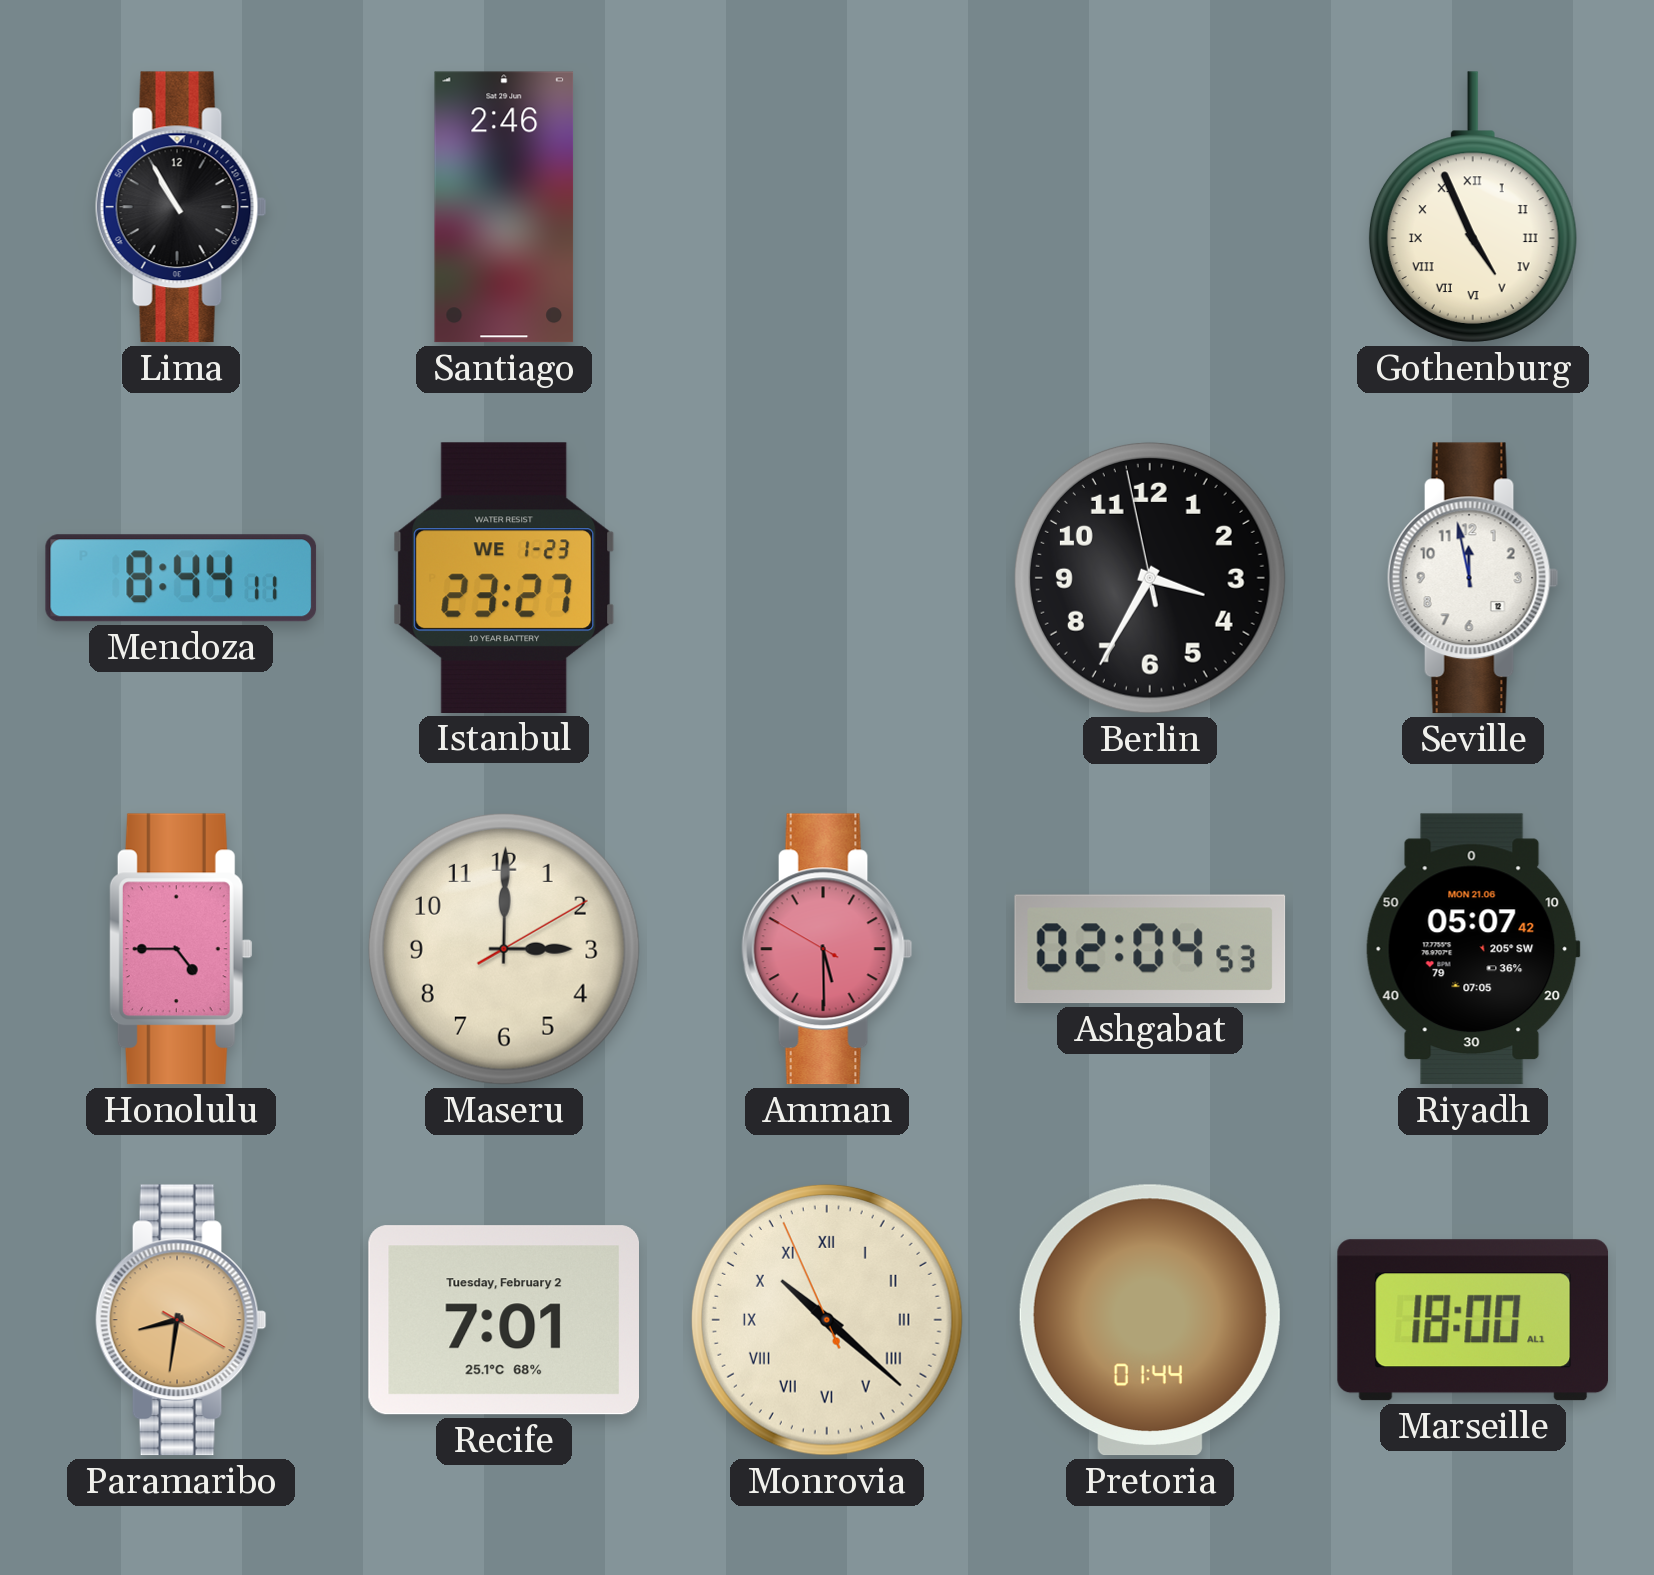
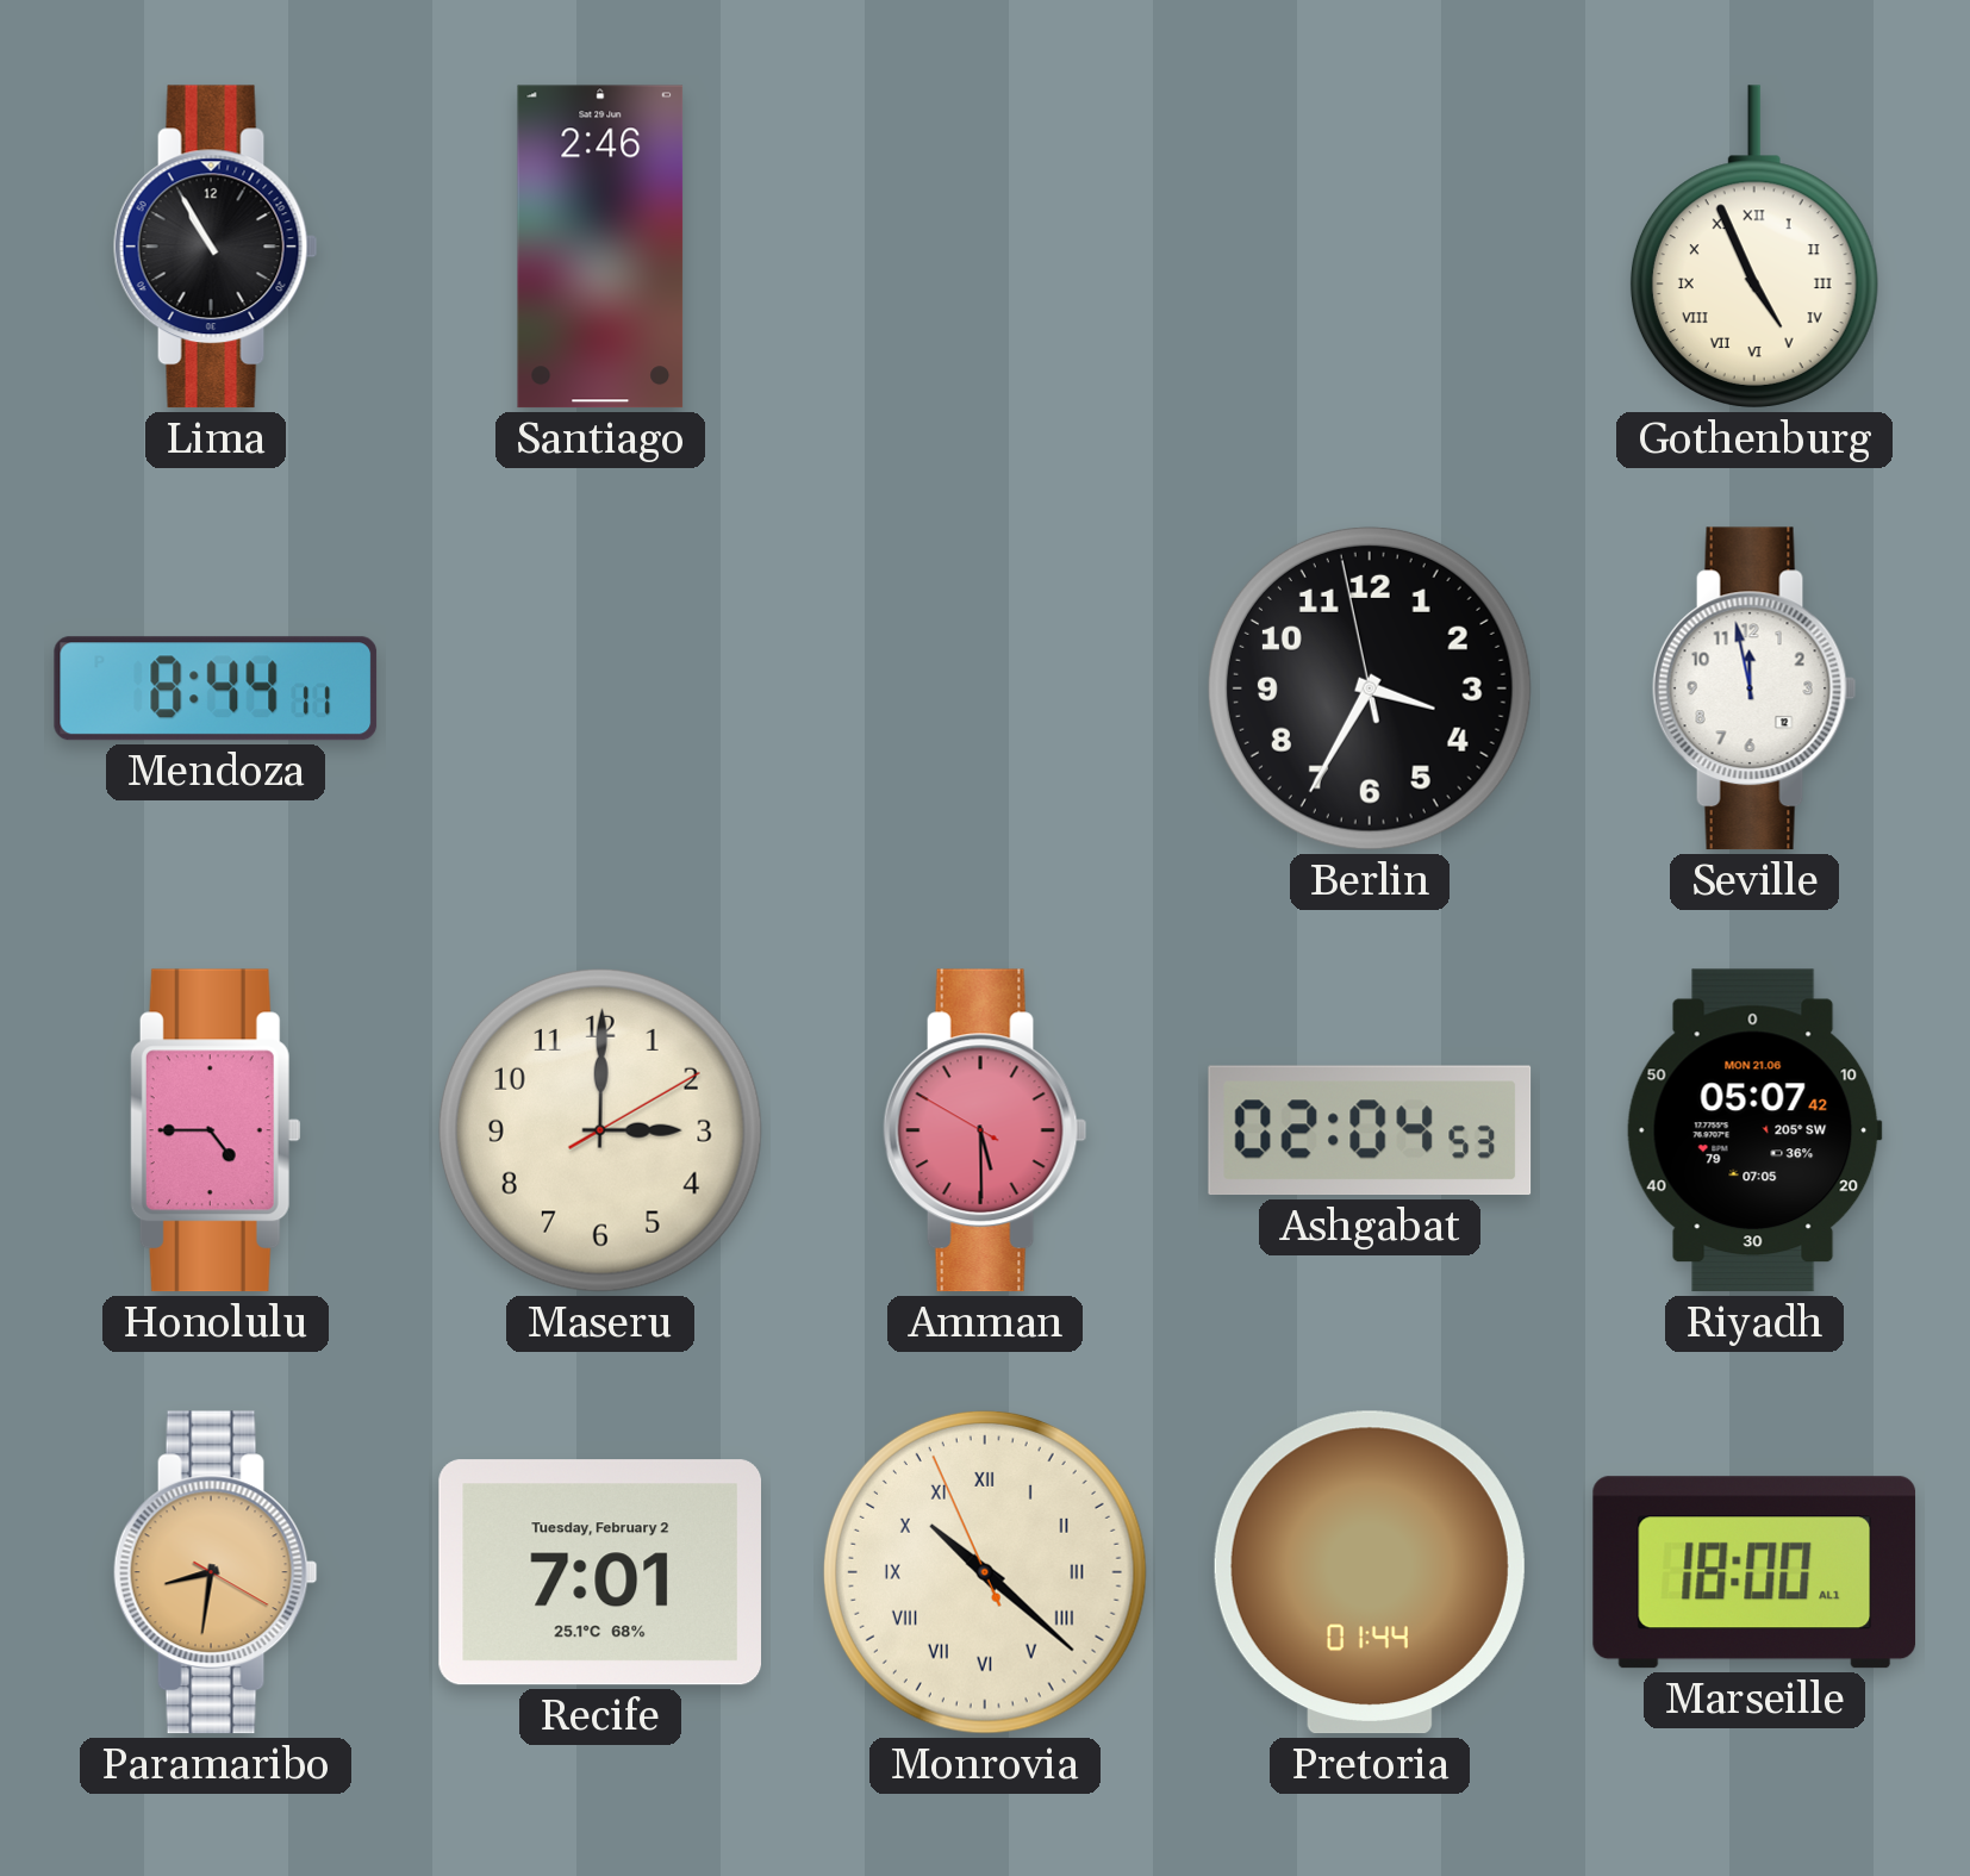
Istanbul: 23:27 -> none (504, 578)
